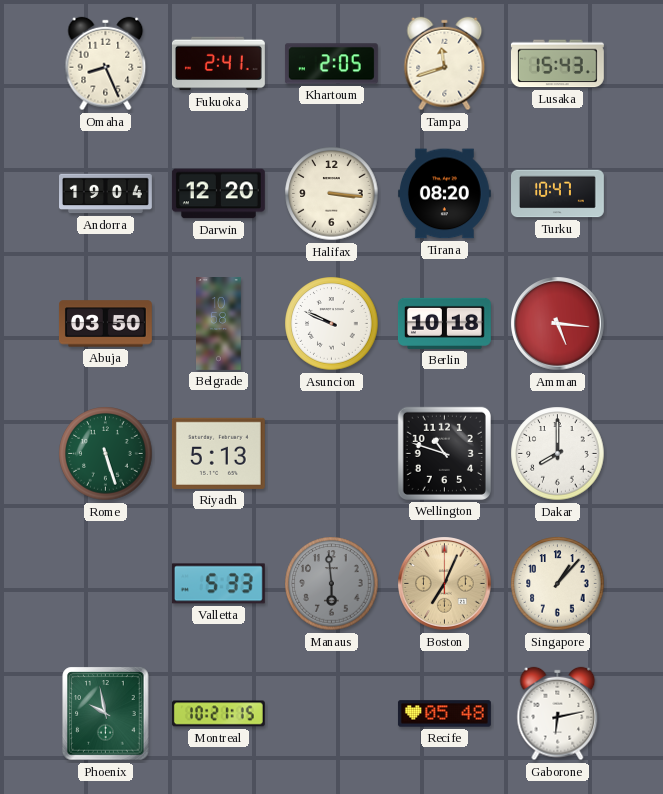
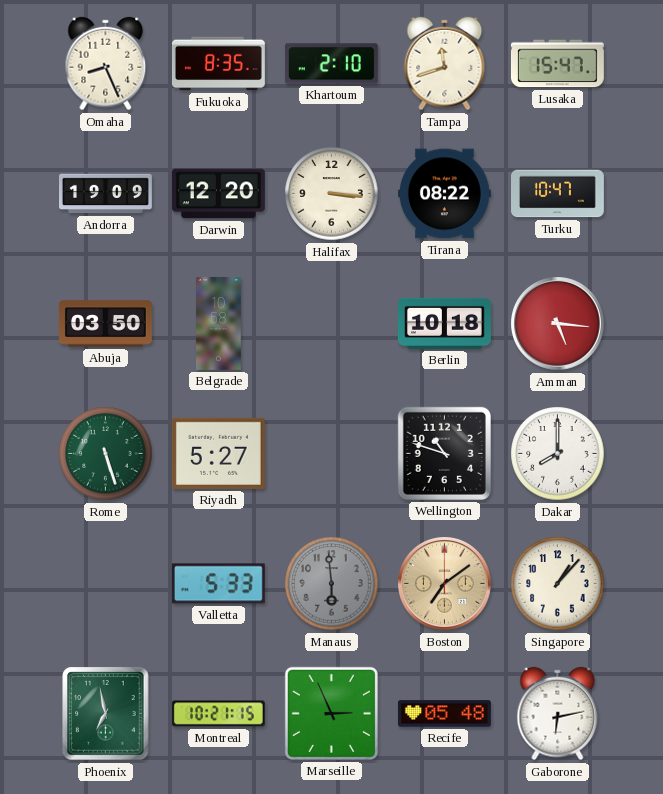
Fukuoka: 2:41 -> 8:35 (218, 64)
Khartoum: 2:05 -> 2:10 (331, 64)
Lusaka: 15:43 -> 15:47 (557, 64)
Andorra: 19:04 -> 19:09 (106, 194)
Tirana: 08:20 -> 08:22 (444, 194)
Asuncion: 9:49 -> none (332, 324)
Riyadh: 5:13 -> 5:27 (218, 453)
Boston: 7:04 -> 7:09 (445, 584)
Phoenix: 9:58 -> 6:58 (106, 714)
Marseille: none -> 2:56 (331, 713)
